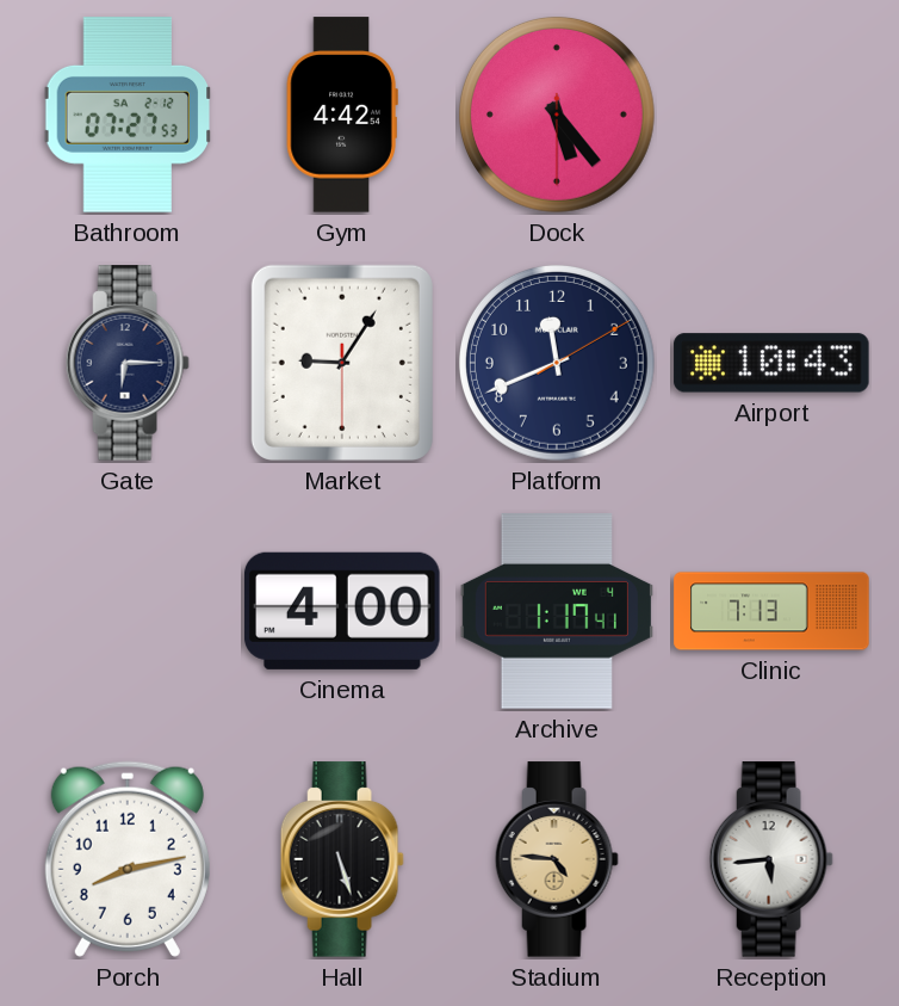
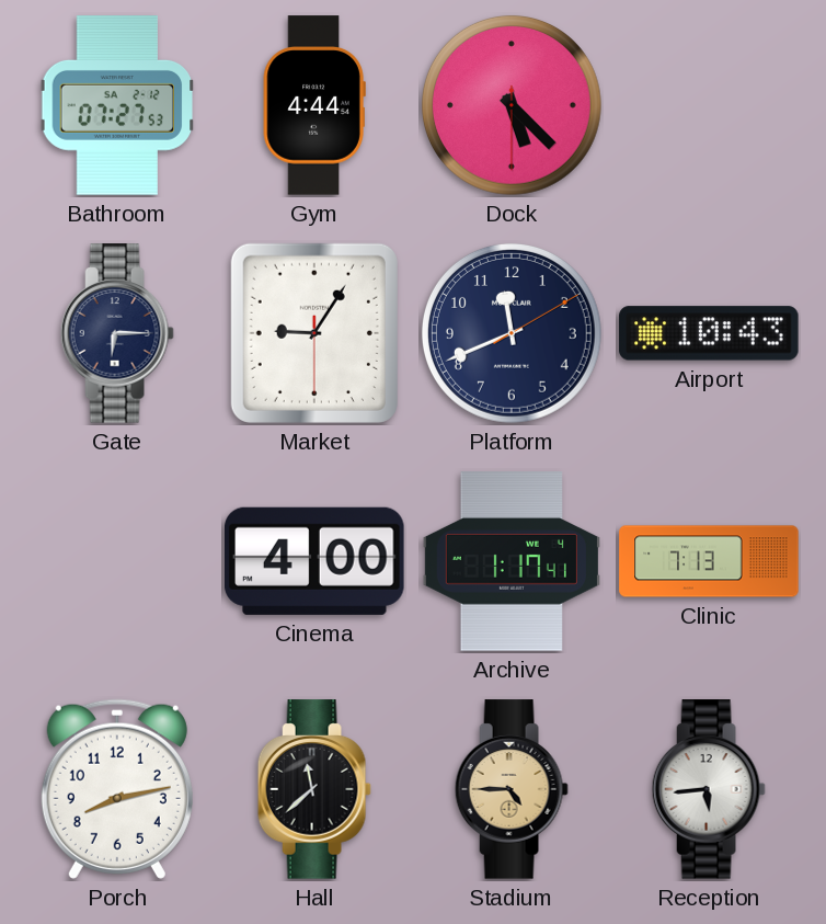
Gym: 4:42 -> 4:44 (314, 105)
Dock: 5:23 -> 5:22 (512, 105)
Hall: 5:27 -> 11:38 (314, 789)
Stadium: 4:46 -> 4:45 (512, 789)
